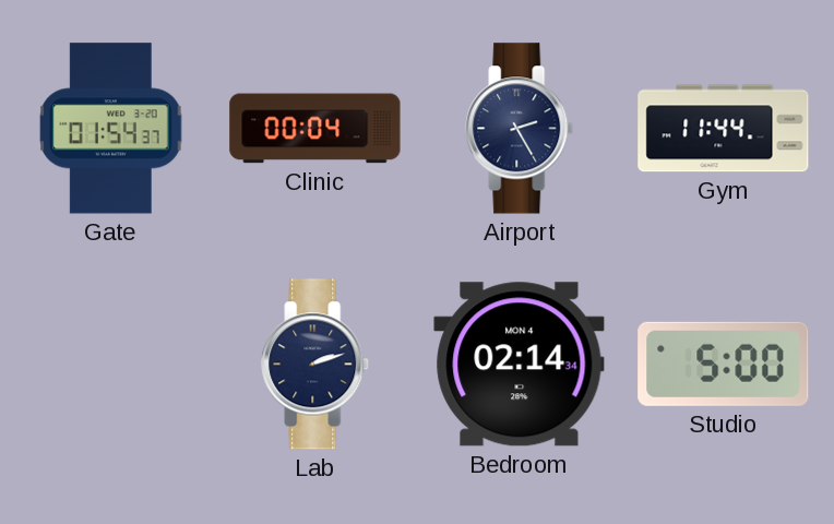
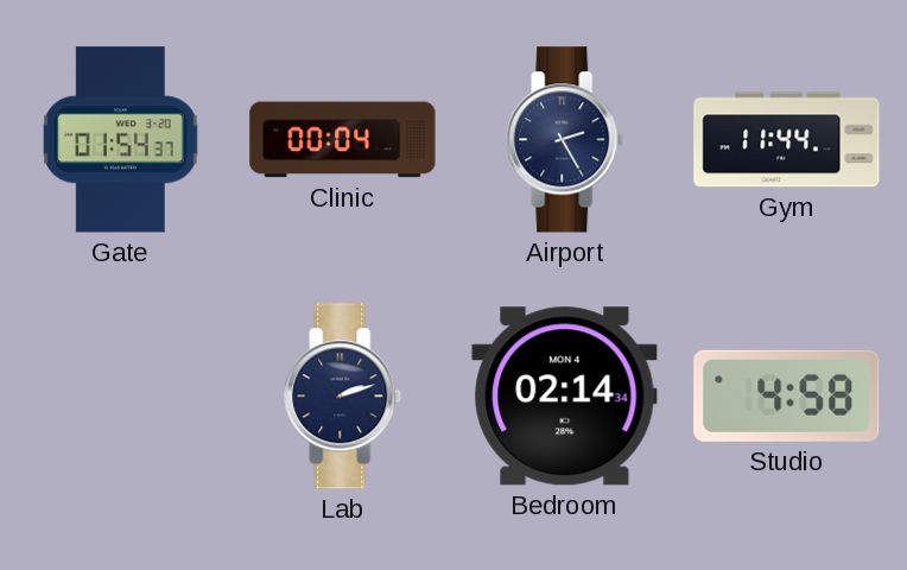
Studio: 5:00 -> 4:58 (787, 395)
